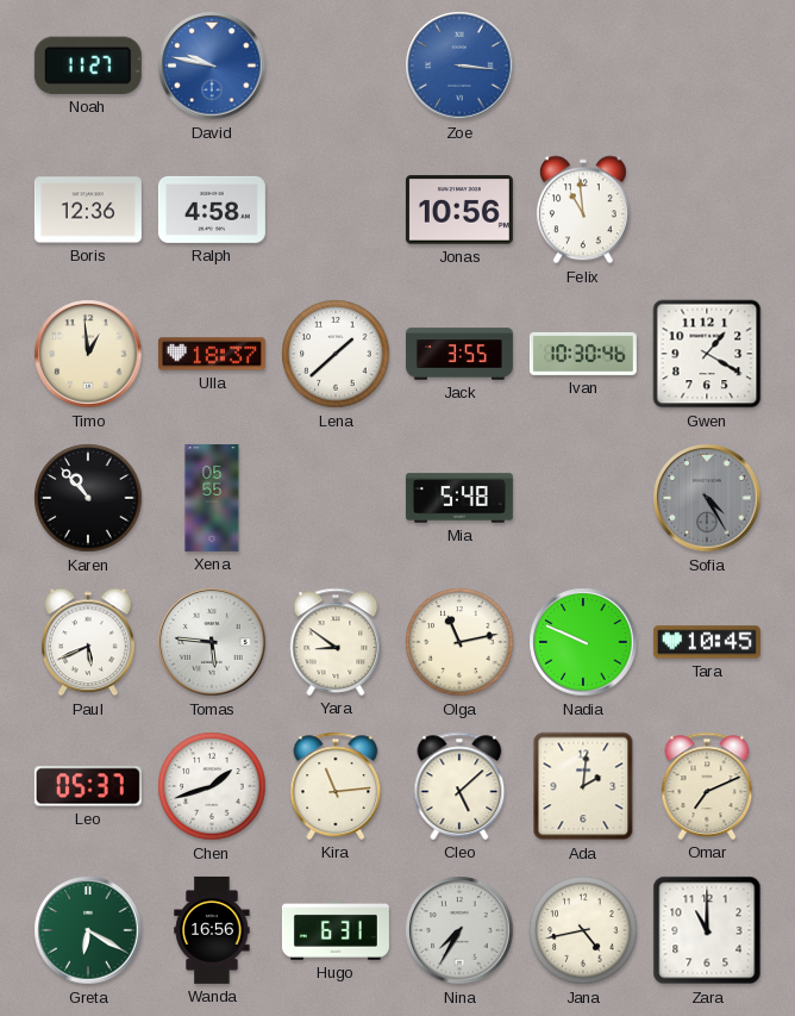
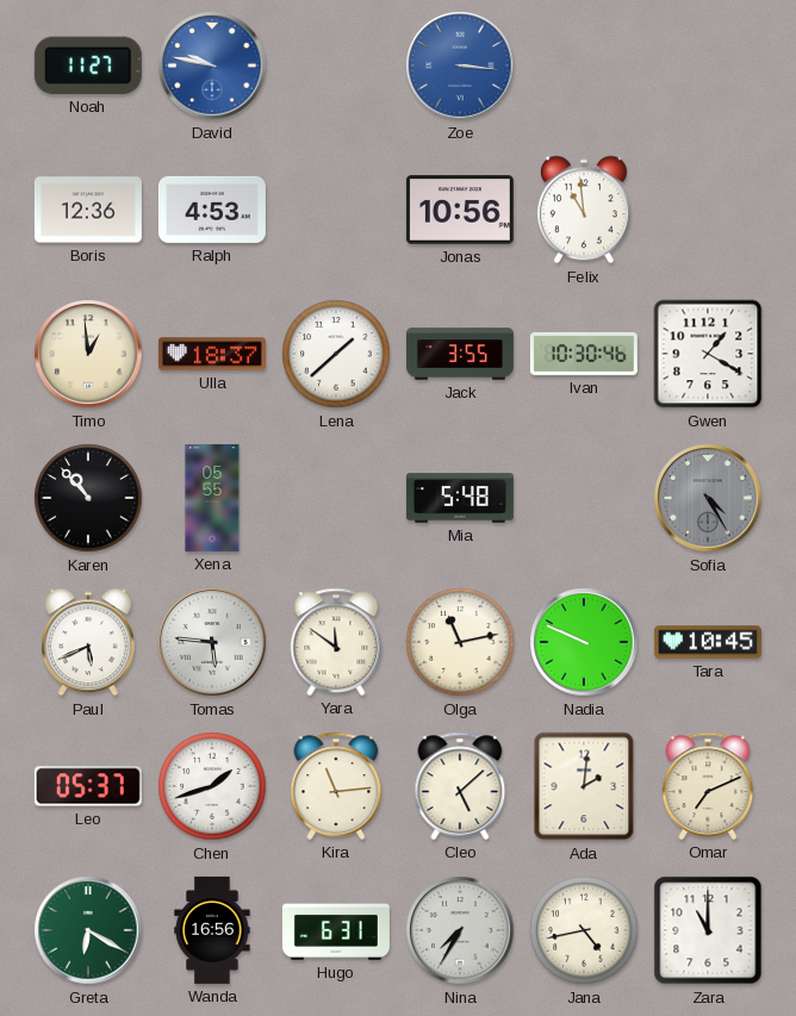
Ralph: 4:58 -> 4:53 (212, 210)
Yara: 8:51 -> 11:51 (336, 642)
